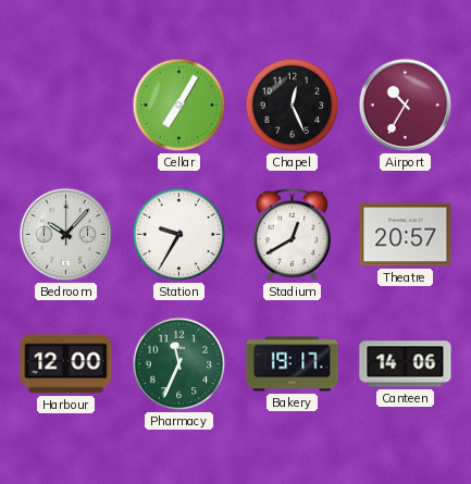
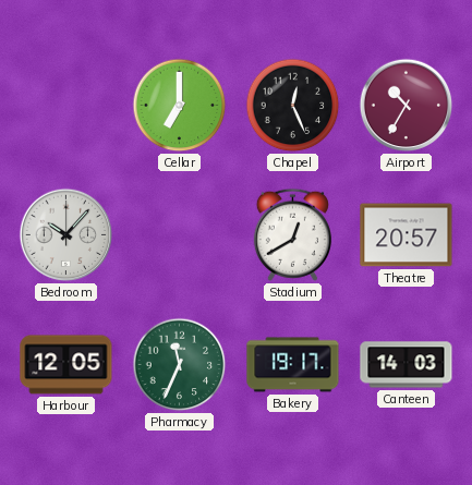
Cellar: 7:05 -> 7:00 (180, 106)
Station: 9:35 -> none (179, 235)
Harbour: 12:00 -> 12:05 (66, 365)
Canteen: 14:06 -> 14:03 (407, 365)
